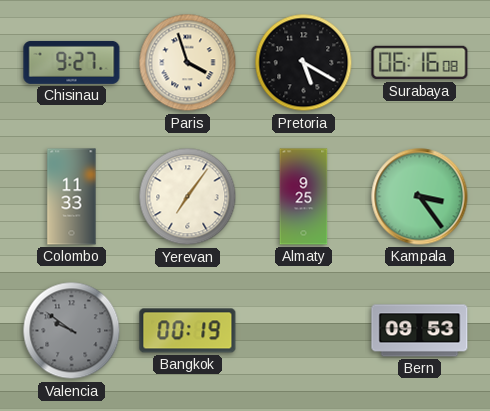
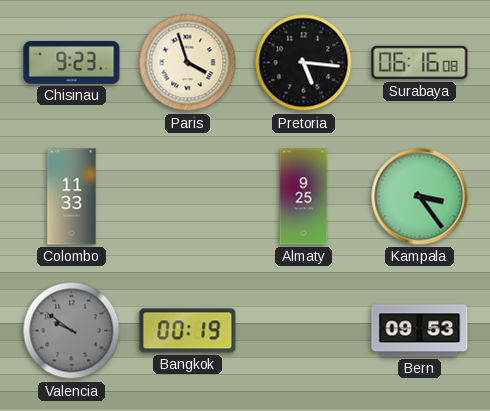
Chisinau: 9:27 -> 9:23 (72, 62)
Pretoria: 5:20 -> 5:16 (304, 63)
Yerevan: 7:06 -> none (188, 197)
